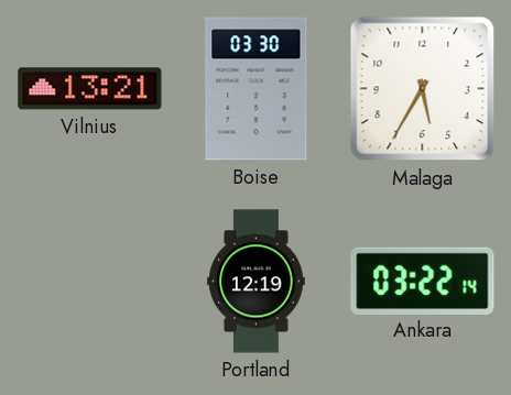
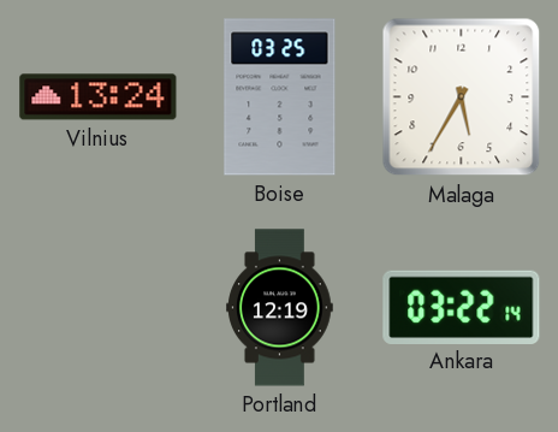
Vilnius: 13:21 -> 13:24 (99, 97)
Boise: 03:30 -> 03:25 (280, 97)
